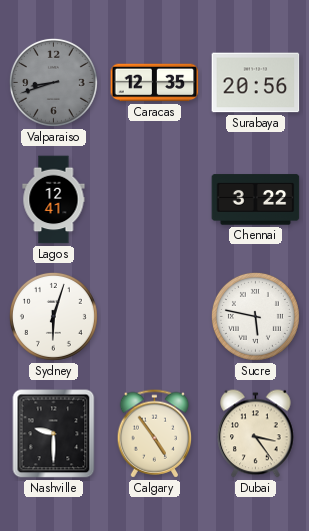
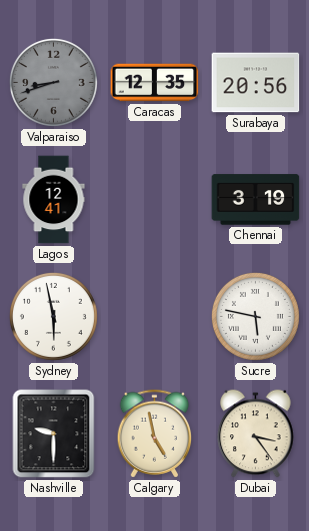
Chennai: 3:22 -> 3:19 (256, 200)
Sydney: 6:03 -> 5:58 (53, 316)
Calgary: 4:54 -> 4:58 (155, 434)
